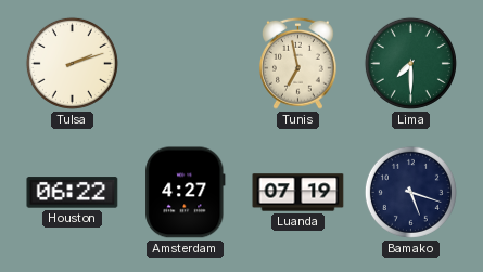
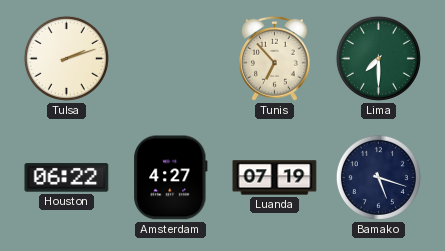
Tunis: 6:58 -> 6:53 (275, 58)
